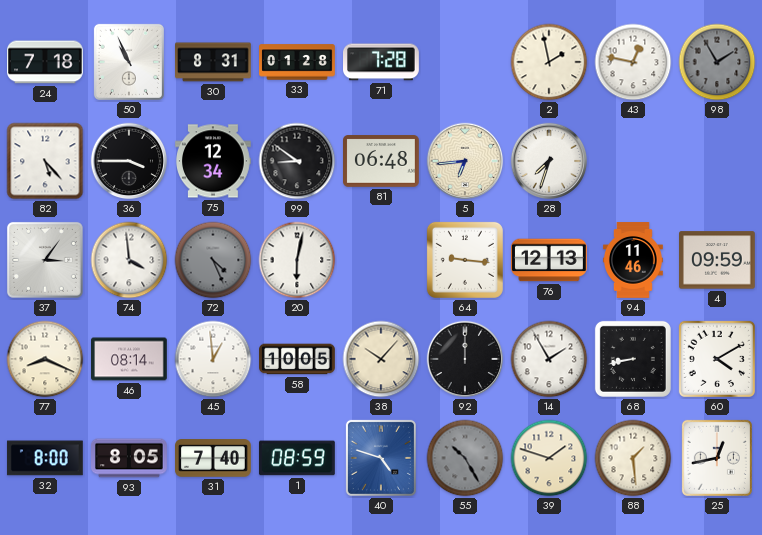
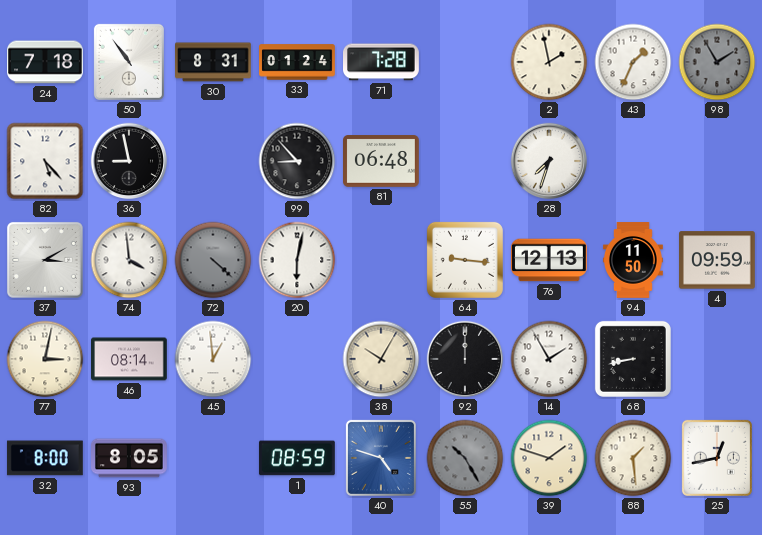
50: 10:56 -> 10:54 (129, 62)
33: 01:28 -> 01:24 (297, 62)
43: 12:47 -> 1:34 (633, 62)
36: 3:45 -> 8:58 (129, 161)
75: 12:34 -> none (214, 161)
99: 8:51 -> 8:53 (297, 161)
5: 6:44 -> none (465, 161)
37: 3:06 -> 3:10 (45, 260)
72: 4:26 -> 4:22 (213, 260)
94: 11:46 -> 11:50 (633, 260)
77: 8:19 -> 3:02 (45, 359)
58: 10:05 -> none (298, 359)
38: 10:07 -> 10:05 (381, 359)
60: 4:10 -> none (717, 359)
31: 7:40 -> none (214, 458)
